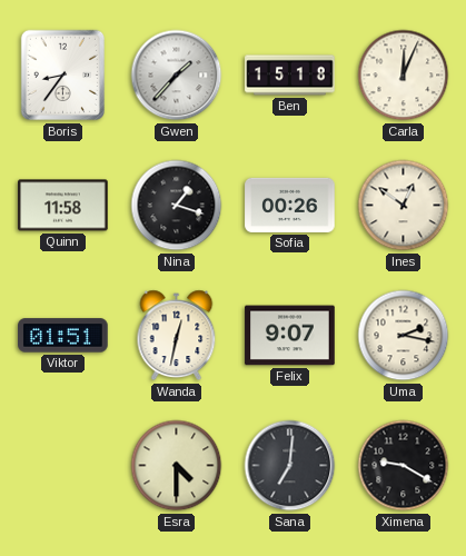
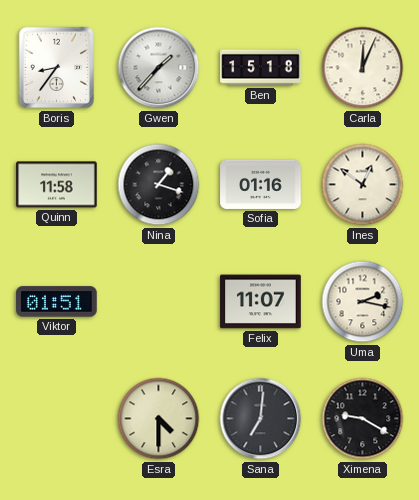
Sofia: 00:26 -> 01:16 (261, 184)
Wanda: 12:32 -> none (177, 336)
Felix: 9:07 -> 11:07 (261, 302)
